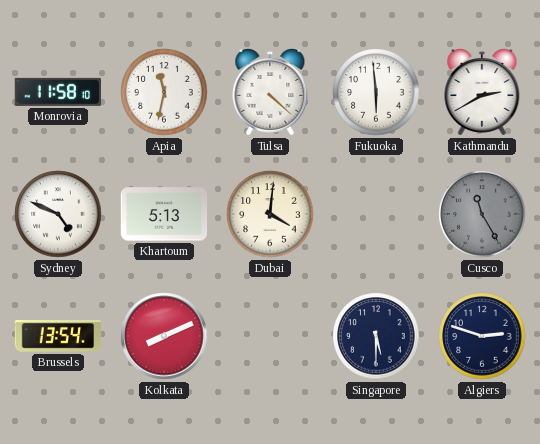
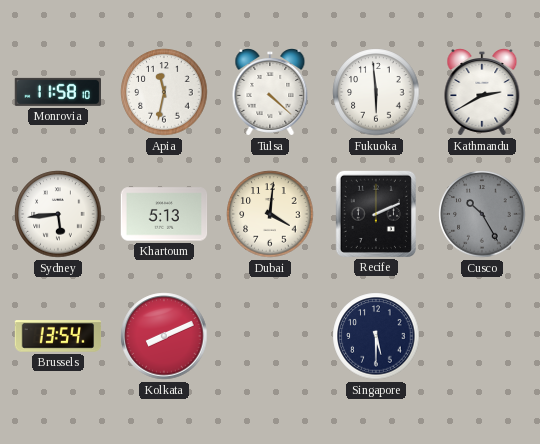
Sydney: 4:49 -> 5:44 (58, 214)
Recife: none -> 2:11 (376, 213)
Cusco: 11:25 -> 10:25 (482, 214)
Algiers: 2:48 -> none (482, 336)
